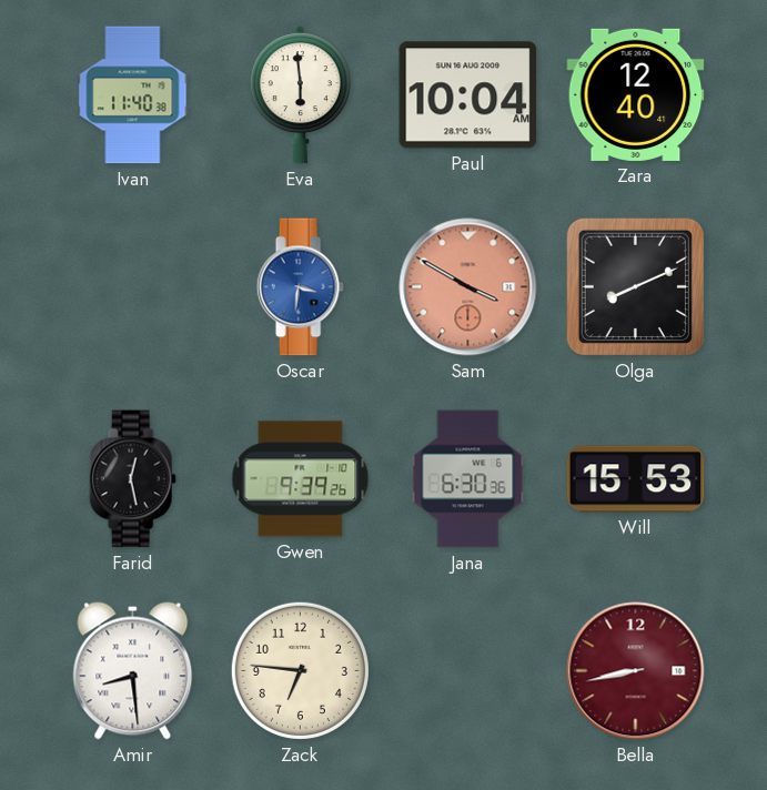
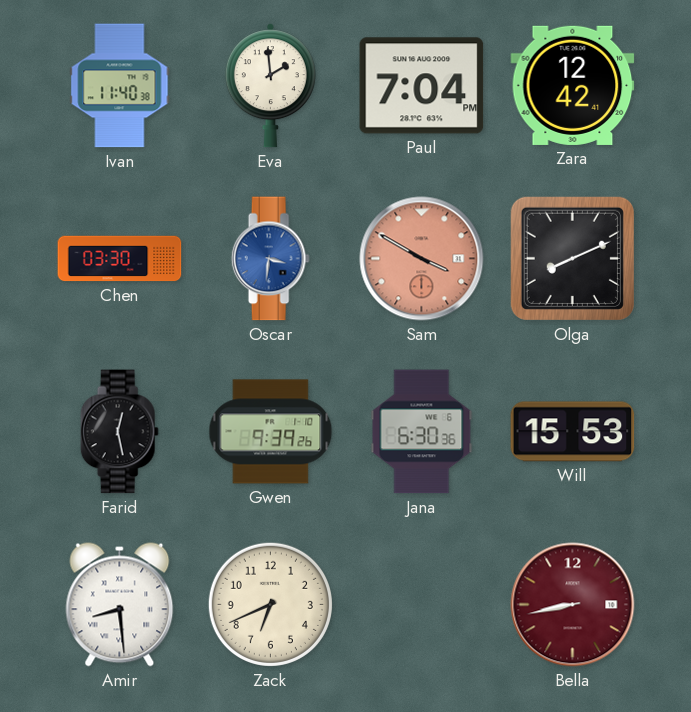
Eva: 5:59 -> 1:59 (270, 86)
Paul: 10:04 -> 7:04 (422, 86)
Zara: 12:40 -> 12:42 (573, 85)
Chen: none -> 03:30 (120, 259)
Zack: 6:46 -> 6:41 (270, 604)
